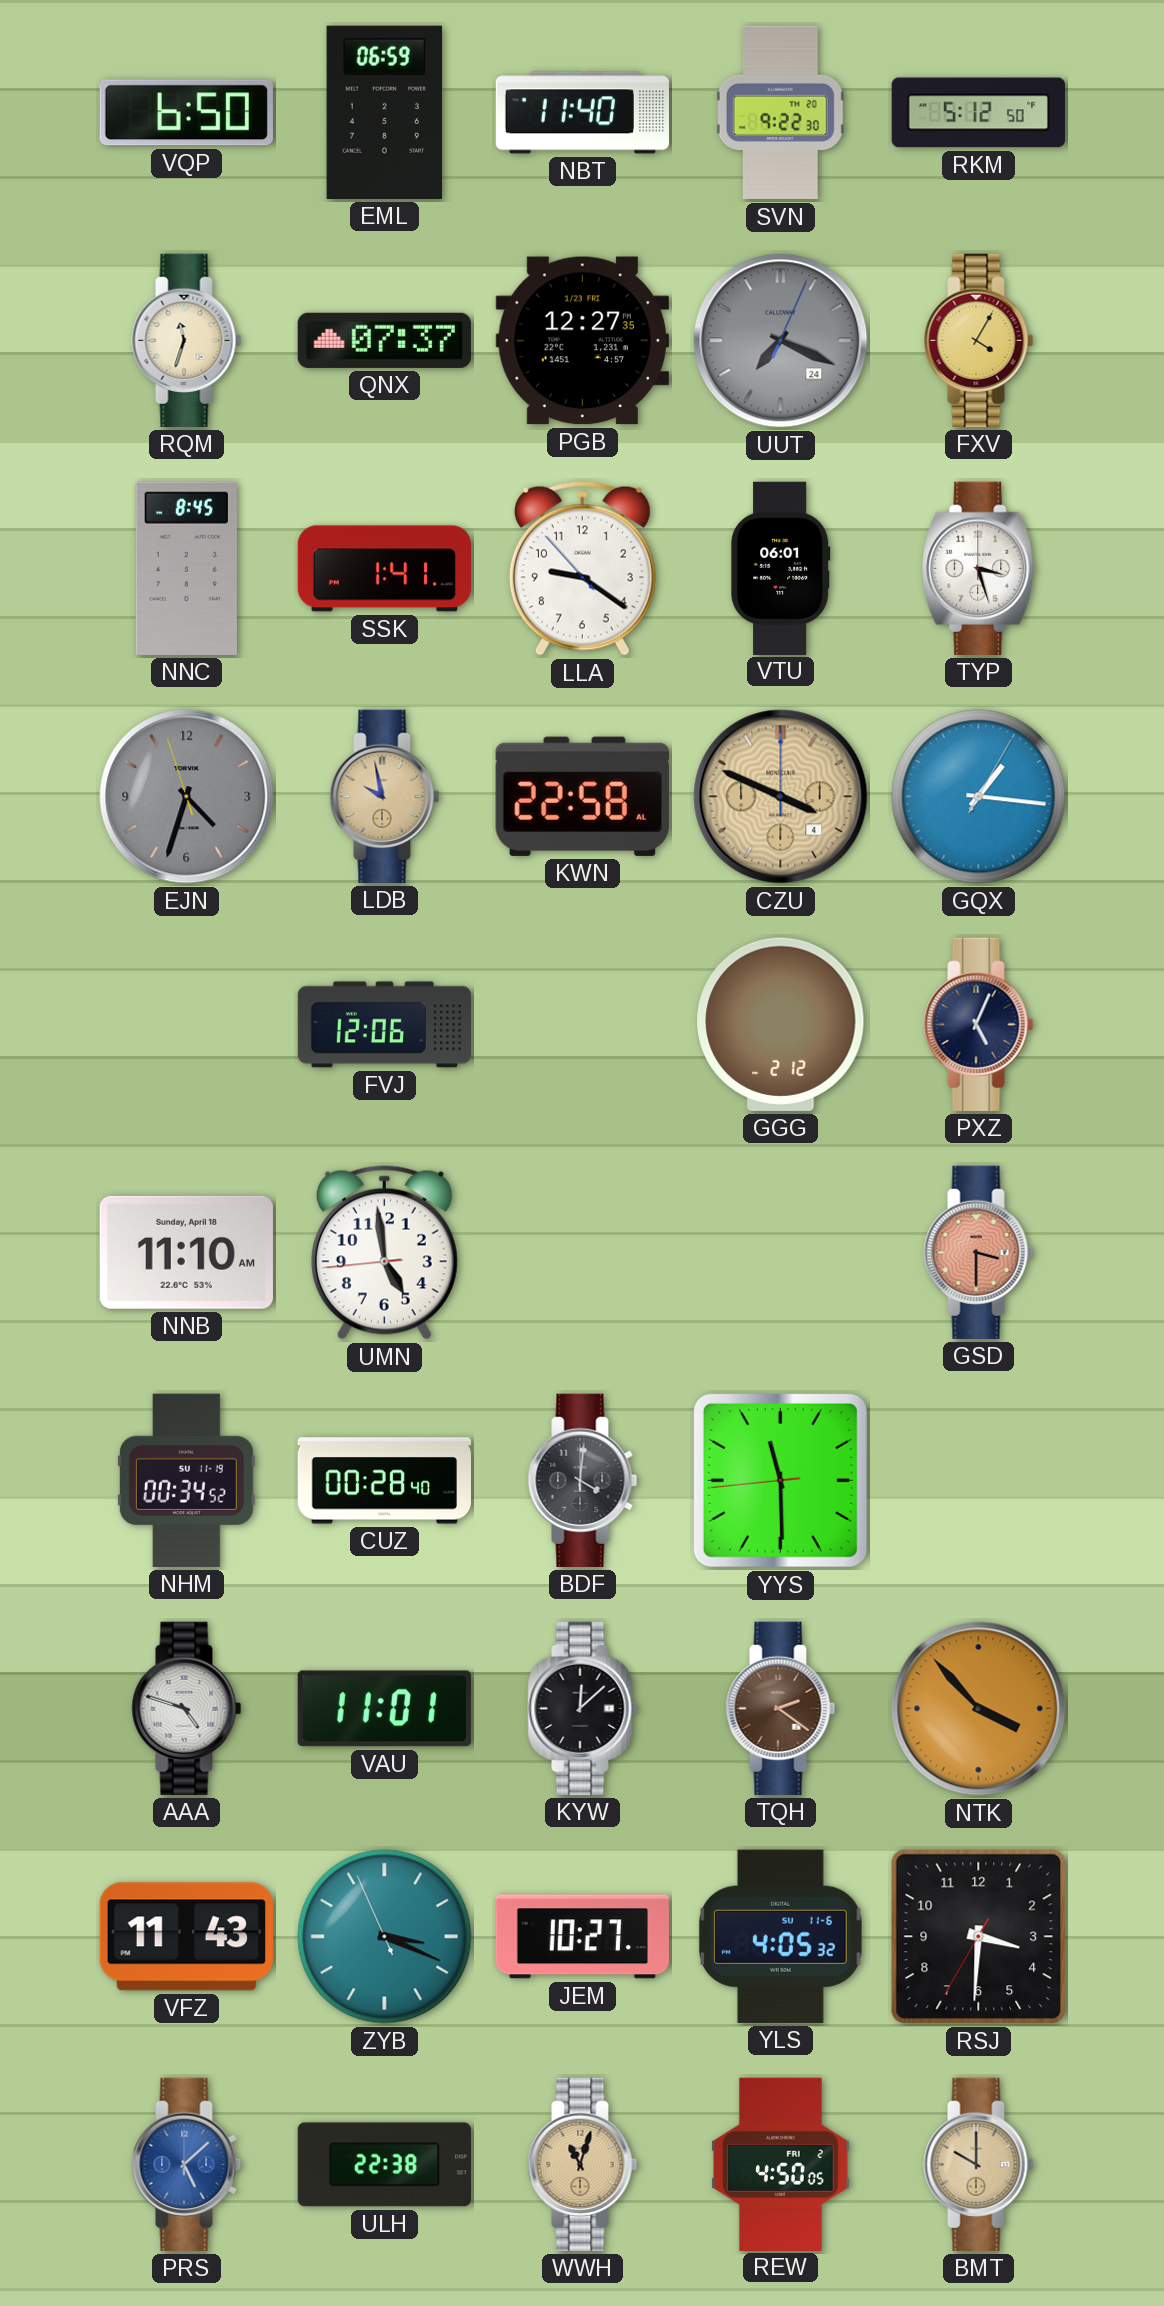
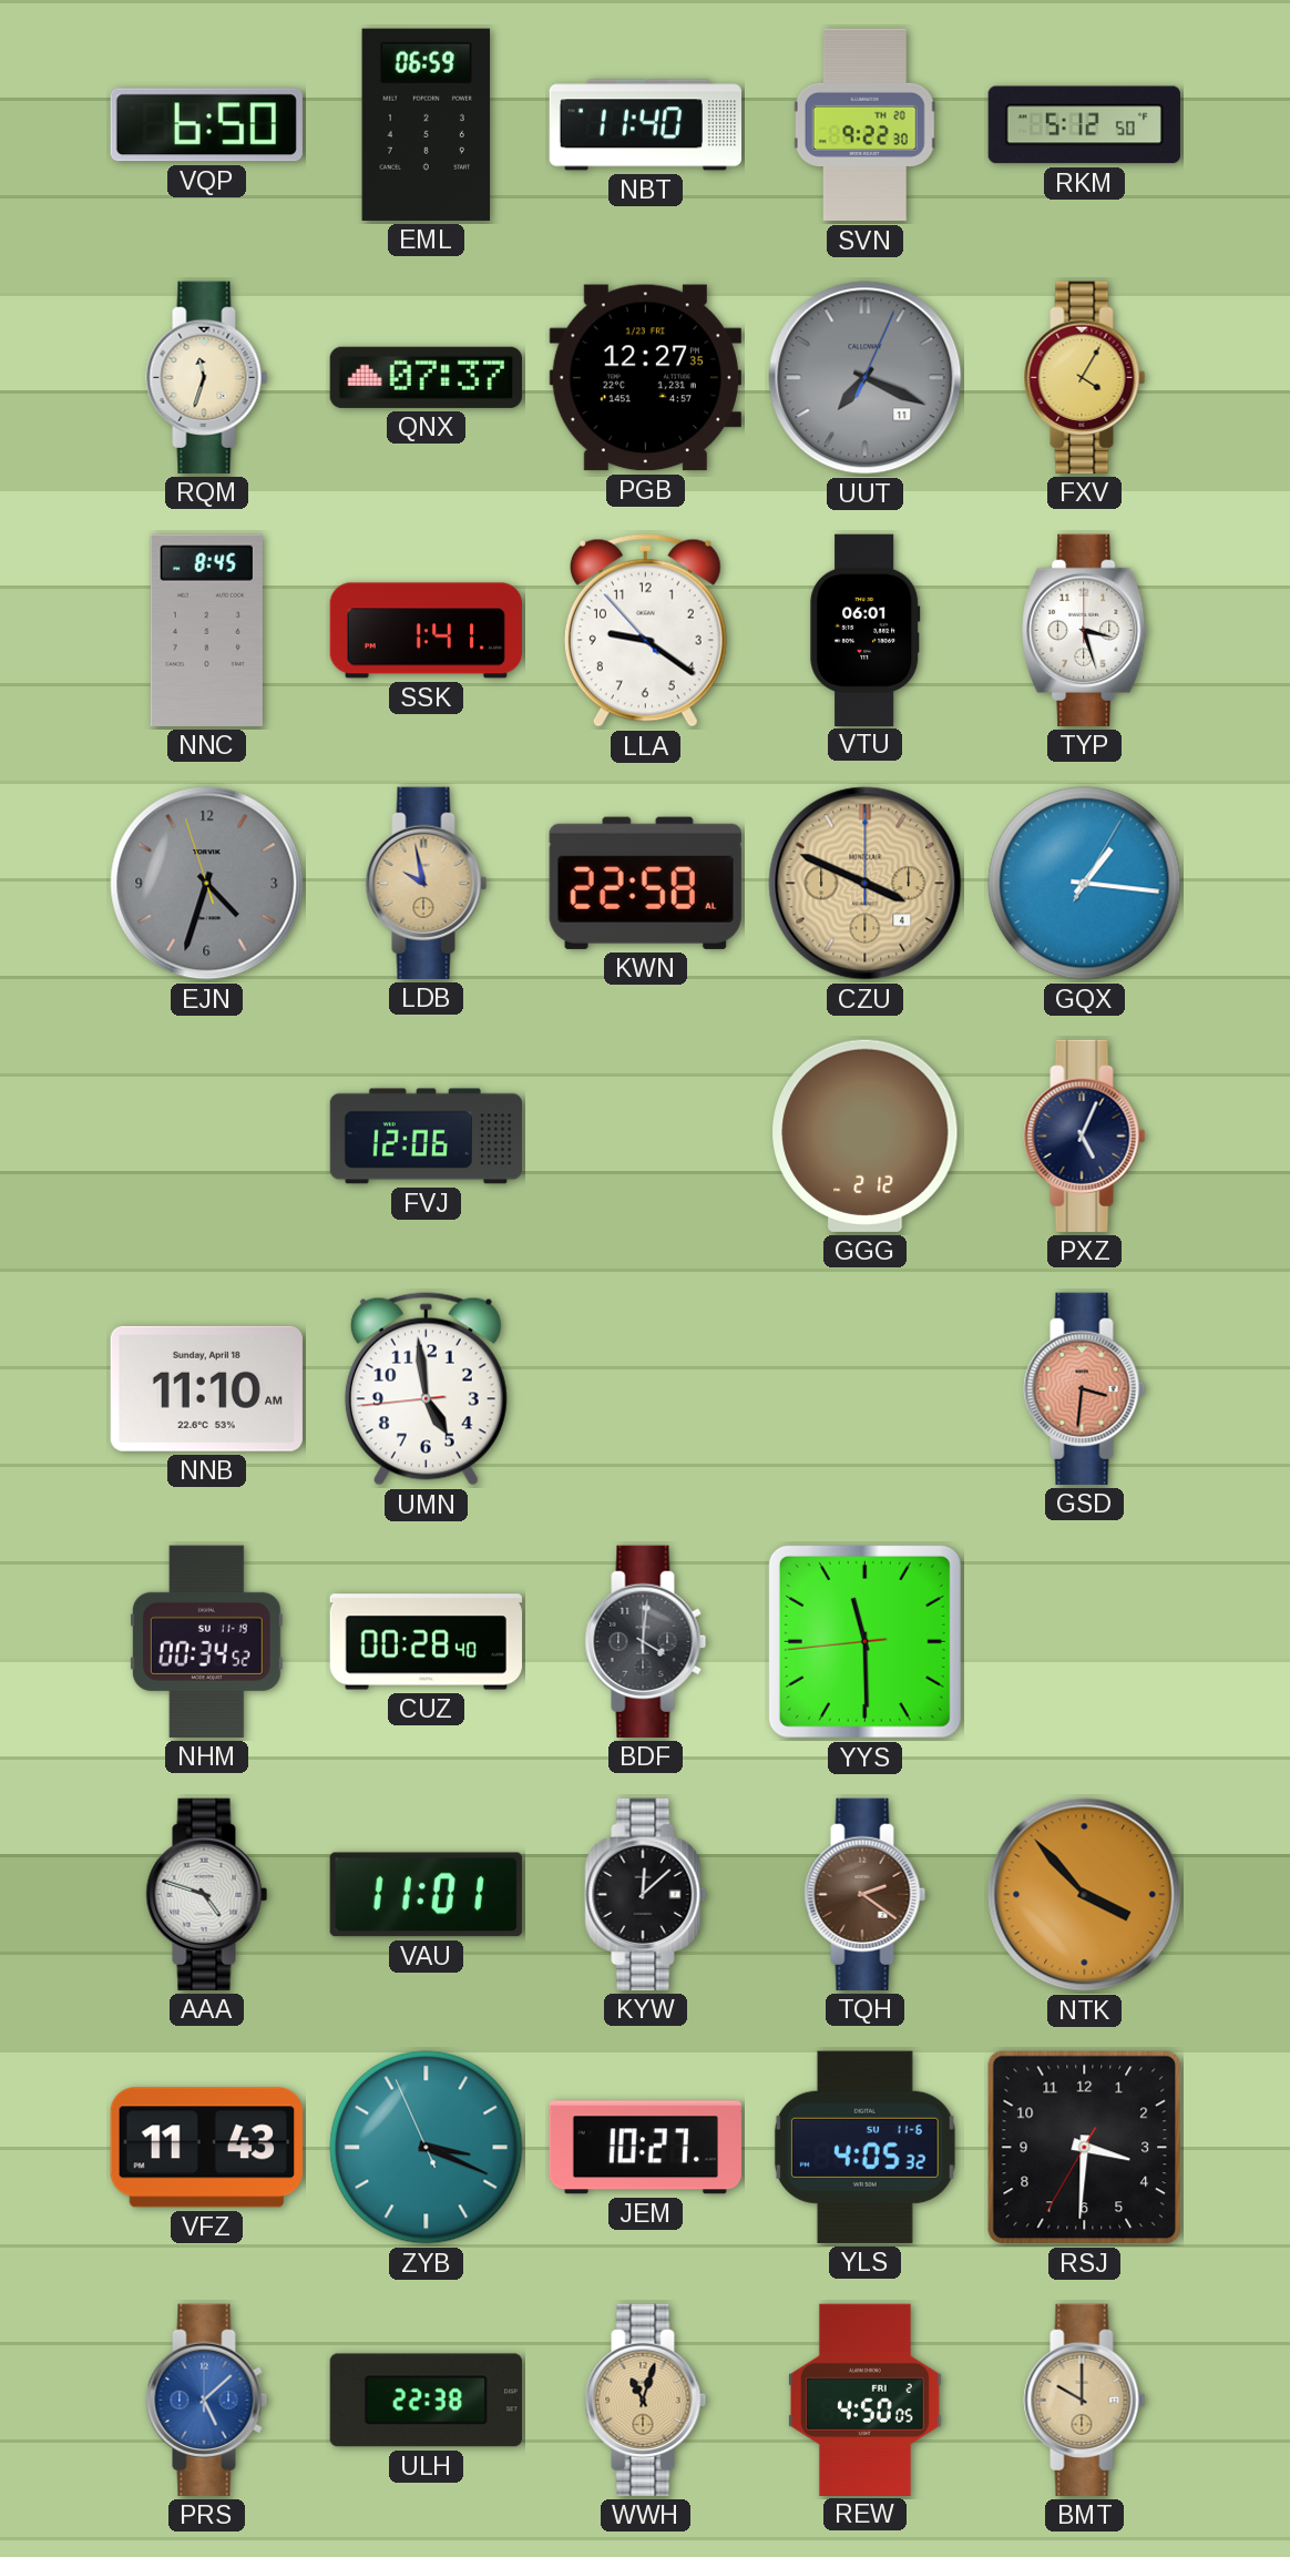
UUT date: 24 -> 11 (866, 378)
GSD: 3:30 -> 3:31 (1085, 1388)
